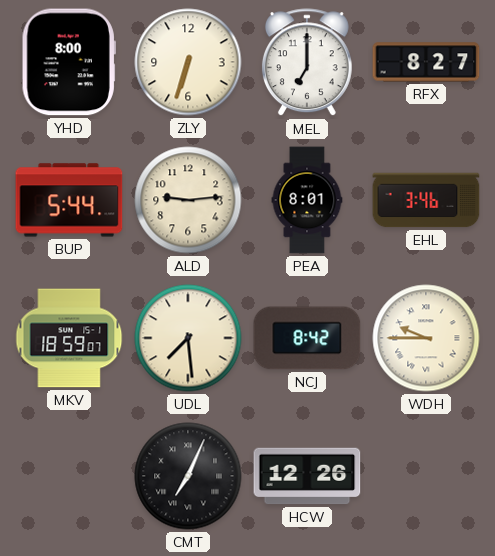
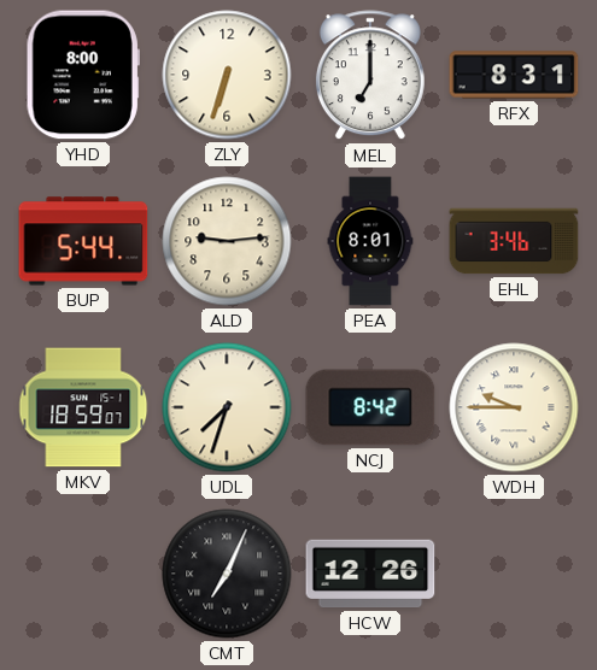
RFX: 8:27 -> 8:31 (514, 75)
UDL: 7:29 -> 7:33 (227, 407)
